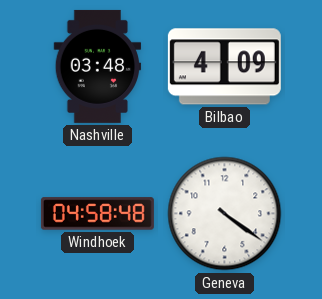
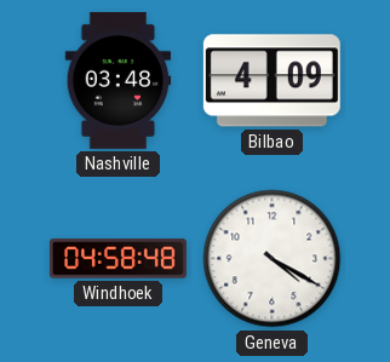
Geneva: 4:21 -> 4:20 (273, 259)
